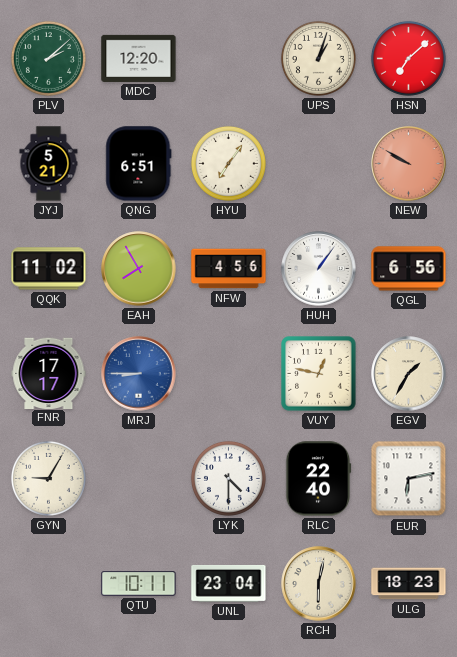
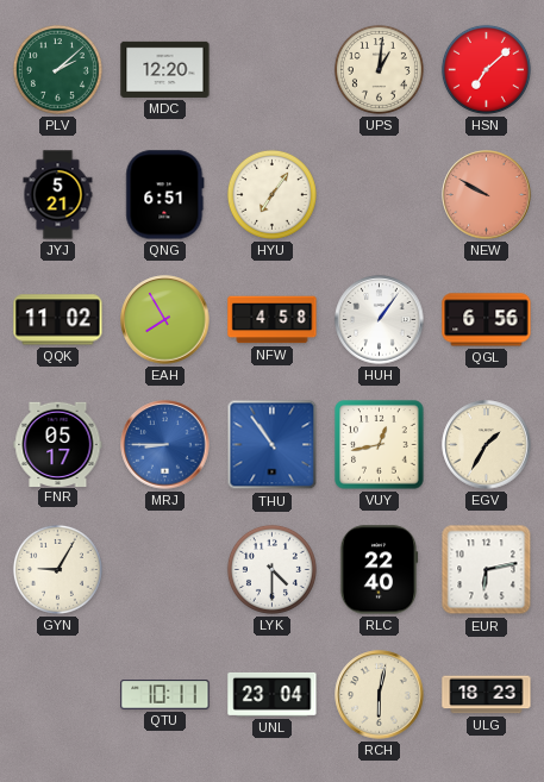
UPS: 1:03 -> 1:01 (379, 69)
NFW: 4:56 -> 4:58 (273, 320)
FNR: 17:17 -> 05:17 (58, 444)
THU: none -> 10:54 (273, 445)
VUY: 12:47 -> 12:43 (380, 445)
